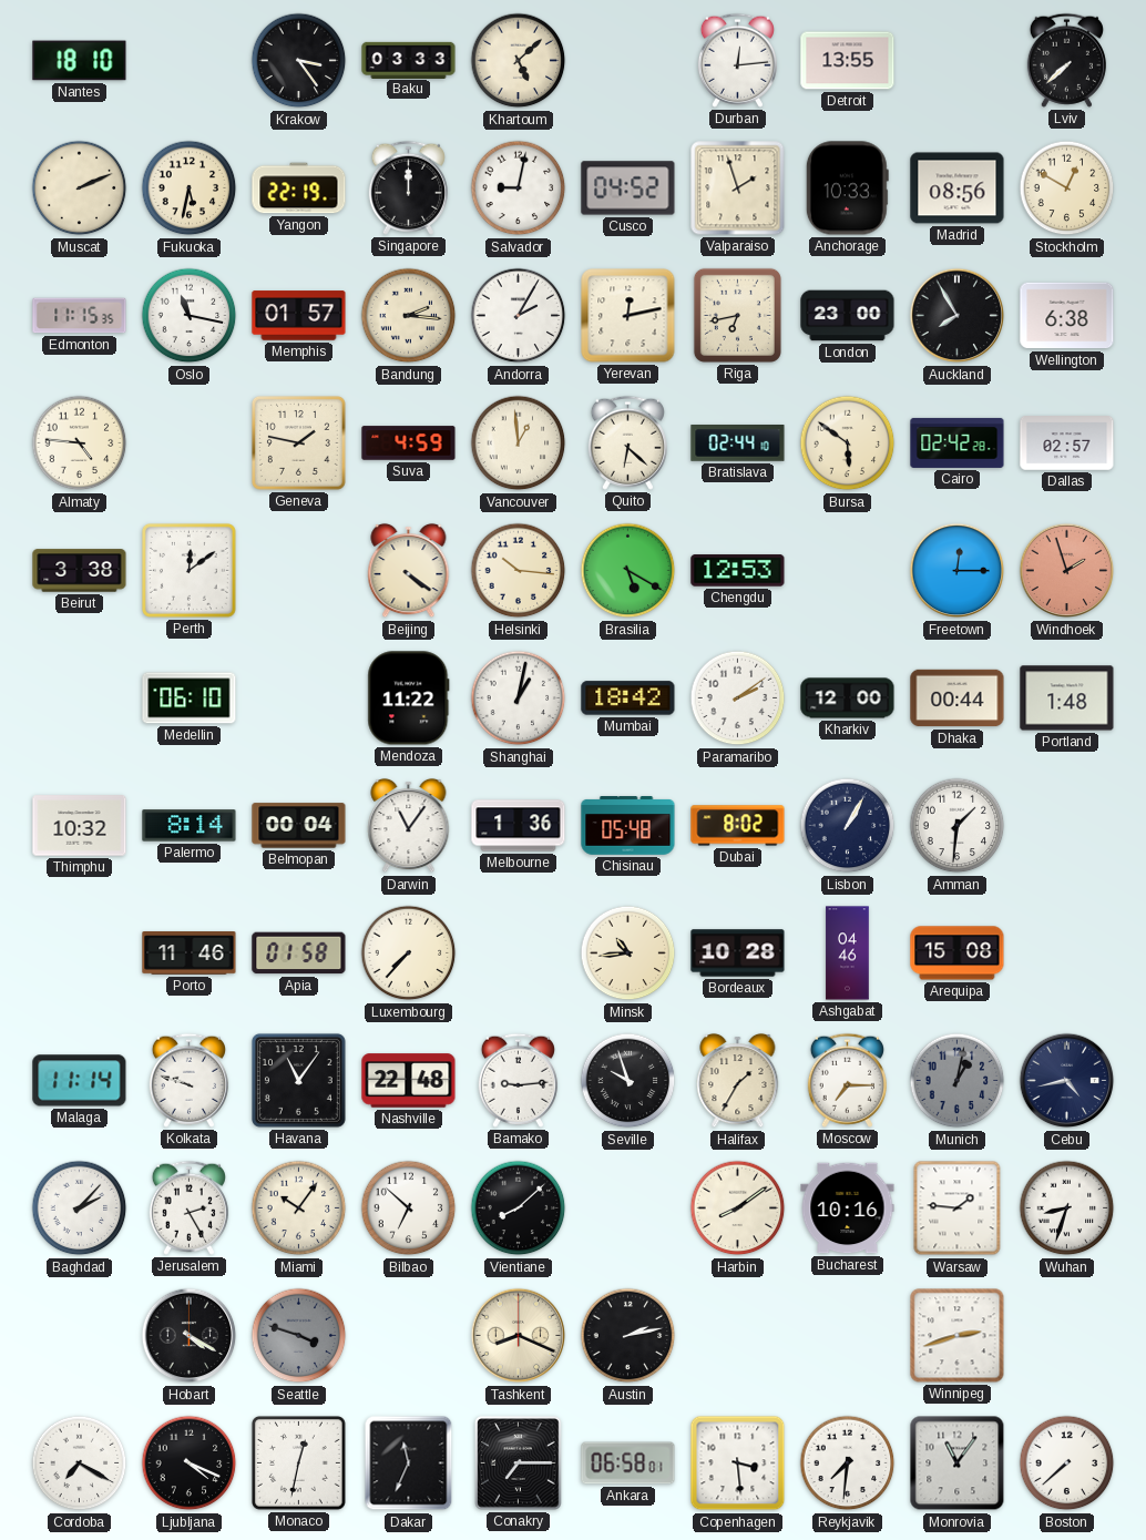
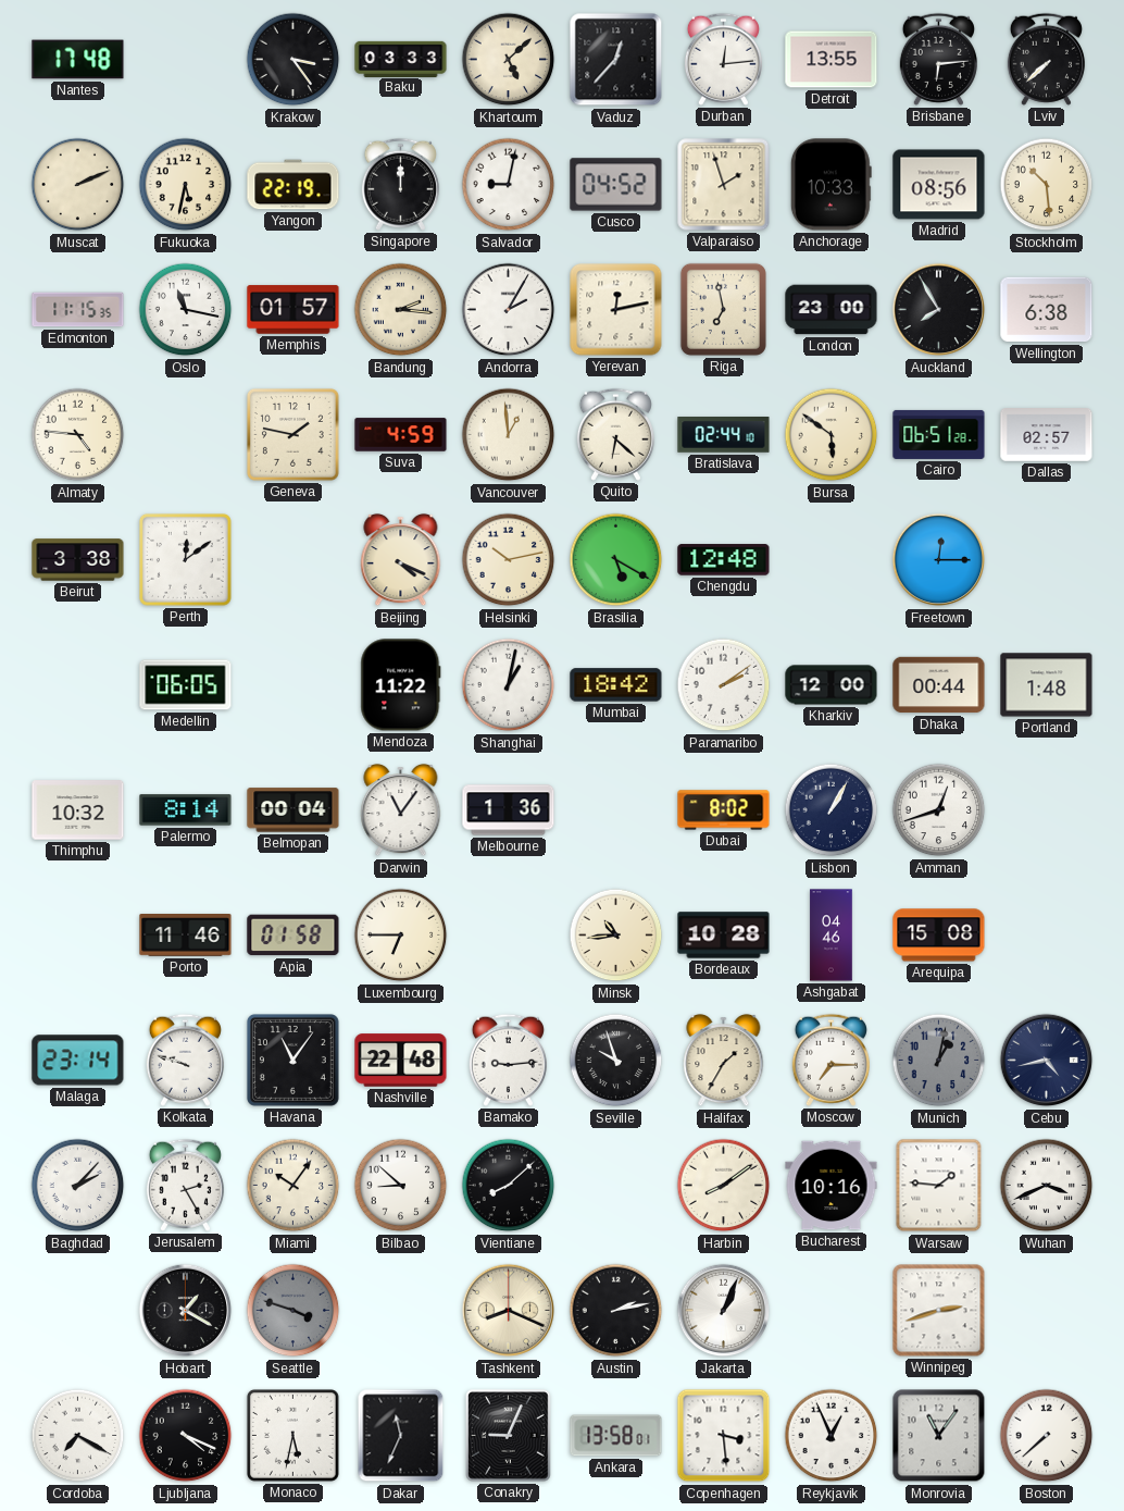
Nantes: 18:10 -> 17:48 (78, 60)
Vaduz: none -> 12:37 (616, 60)
Brisbane: none -> 6:14 (938, 59)
Stockholm: 12:50 -> 10:29 (1047, 185)
Riga: 6:43 -> 6:58 (723, 309)
Cairo: 02:42 -> 06:51 (939, 434)
Beijing: 4:21 -> 4:19 (401, 560)
Helsinki: 10:16 -> 10:13 (509, 560)
Chengdu: 12:53 -> 12:48 (724, 560)
Windhoek: 1:57 -> none (1067, 571)
Medellin: 06:10 -> 06:05 (186, 685)
Chisinau: 05:48 -> none (628, 826)
Amman: 1:31 -> 12:42 (939, 810)
Luxembourg: 7:37 -> 6:45 (401, 936)
Malaga: 11:14 -> 23:14 (78, 1061)
Bilbao: 6:52 -> 8:52 (401, 1186)
Wuhan: 8:33 -> 3:41 (1047, 1186)
Hobart: 4:20 -> 1:20 (186, 1311)
Jakarta: none -> 1:04 (724, 1311)
Monaco: 12:32 -> 5:32 (292, 1435)
Conakry: 7:15 -> 9:04 (509, 1436)
Ankara: 06:58 -> 13:58 (616, 1436)
Reykjavik: 7:31 -> 12:56 (832, 1436)
